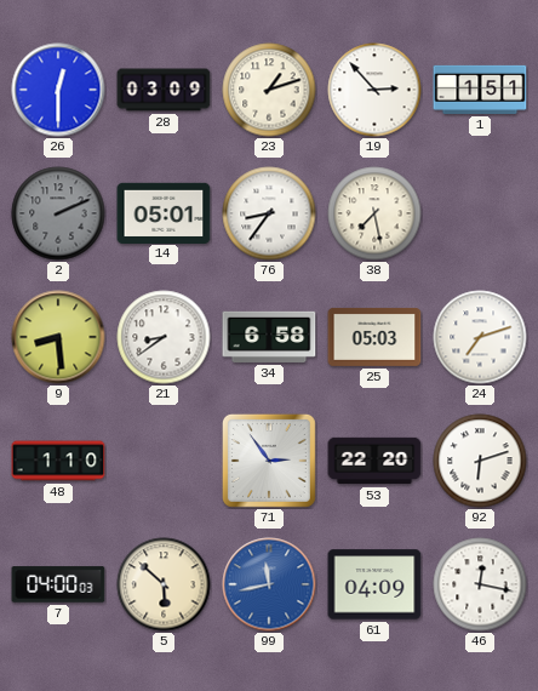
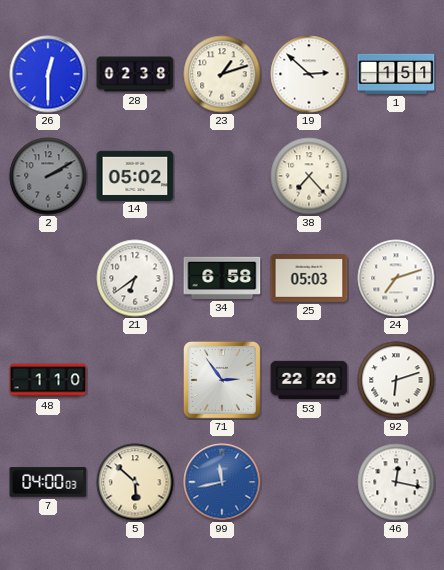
28: 03:09 -> 02:38 (135, 74)
19: 2:53 -> 2:52 (309, 74)
2: 2:11 -> 2:10 (48, 176)
14: 05:01 -> 05:02 (135, 175)
76: 8:36 -> none (269, 213)
38: 7:28 -> 7:23 (309, 176)
9: 8:29 -> none (58, 337)
21: 8:39 -> 6:39 (135, 278)
61: 04:09 -> none (374, 584)
